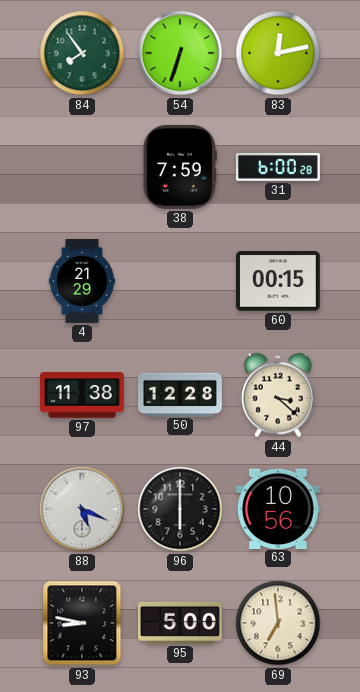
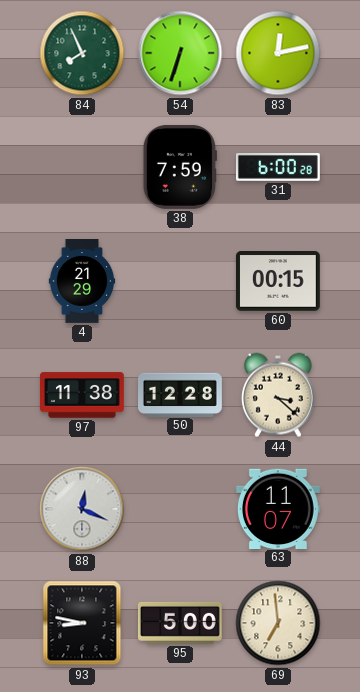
84: 7:54 -> 7:56 (82, 53)
88: 5:19 -> 12:19 (82, 509)
96: 6:00 -> none (180, 509)
63: 10:56 -> 11:07 (278, 508)
